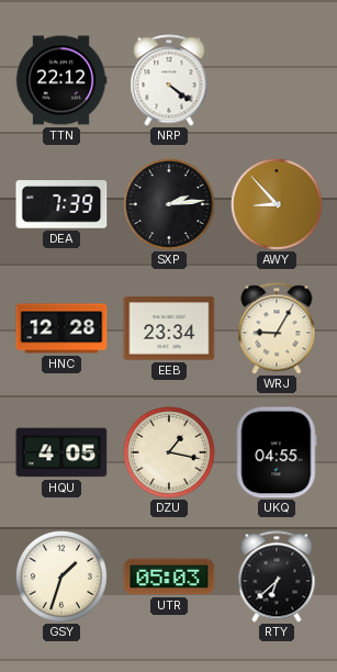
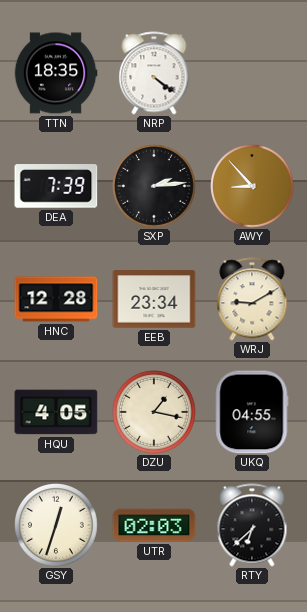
TTN: 22:12 -> 18:35 (56, 73)
WRJ: 9:05 -> 9:10 (252, 299)
GSY: 1:33 -> 12:33 (57, 526)
UTR: 05:03 -> 02:03 (154, 525)
